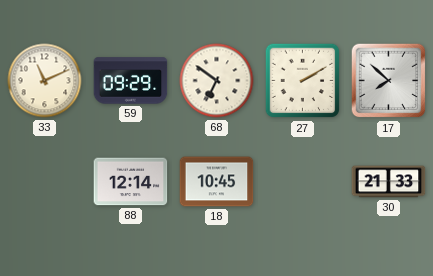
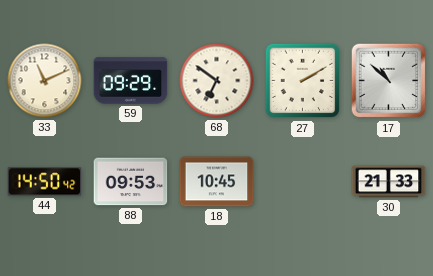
17: 7:52 -> 10:52 (389, 81)
44: none -> 14:50 (45, 182)
88: 12:14 -> 09:53 (131, 182)
